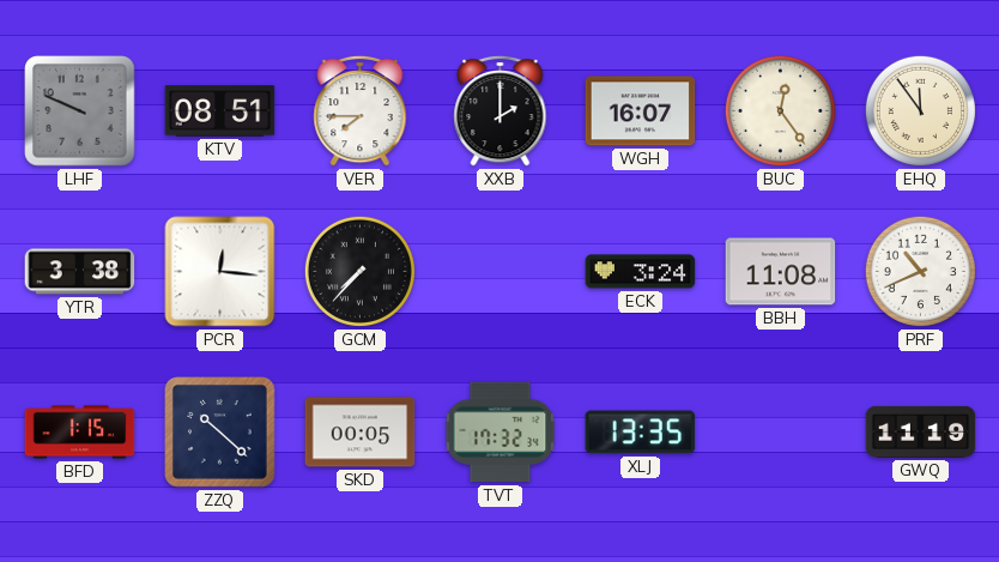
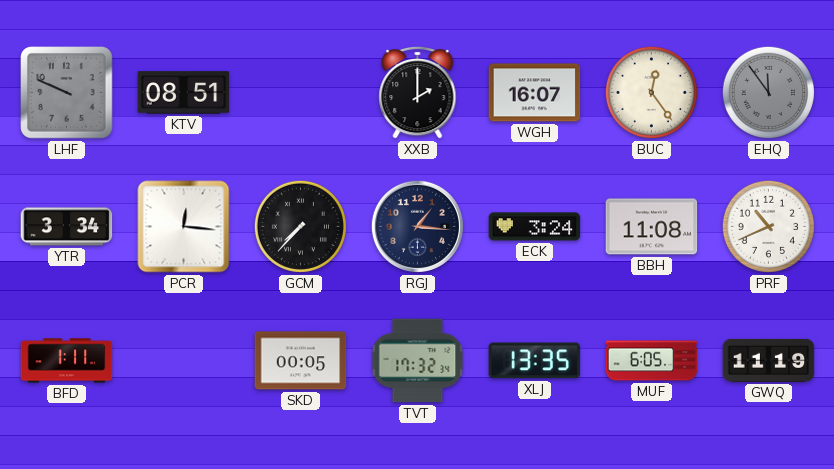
VER: 7:45 -> none (361, 110)
EHQ dial: cream -> grey (768, 92)
YTR: 3:38 -> 3:34 (67, 227)
RGJ: none -> 1:16 (417, 226)
BFD: 1:15 -> 1:11 (67, 361)
ZZQ: 10:22 -> none (220, 433)
MUF: none -> 6:05 (652, 361)
